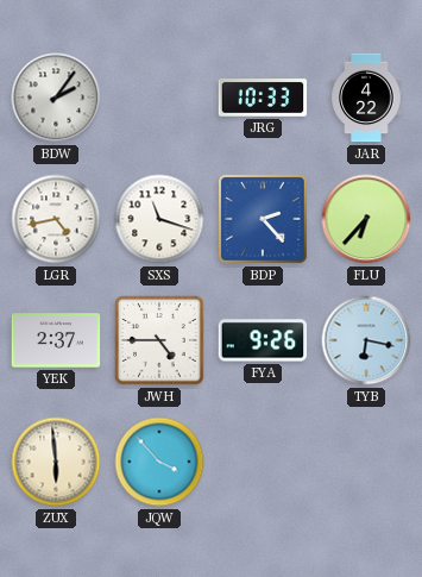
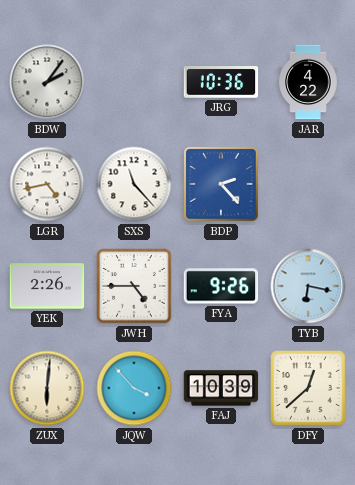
JRG: 10:33 -> 10:36 (221, 82)
SXS: 11:18 -> 11:23 (134, 184)
FLU: 6:37 -> none (366, 219)
YEK: 2:37 -> 2:26 (47, 286)
ZUX: 5:59 -> 6:01 (47, 388)
FAJ: none -> 10:39 (221, 388)
DFY: none -> 12:38 (308, 388)
